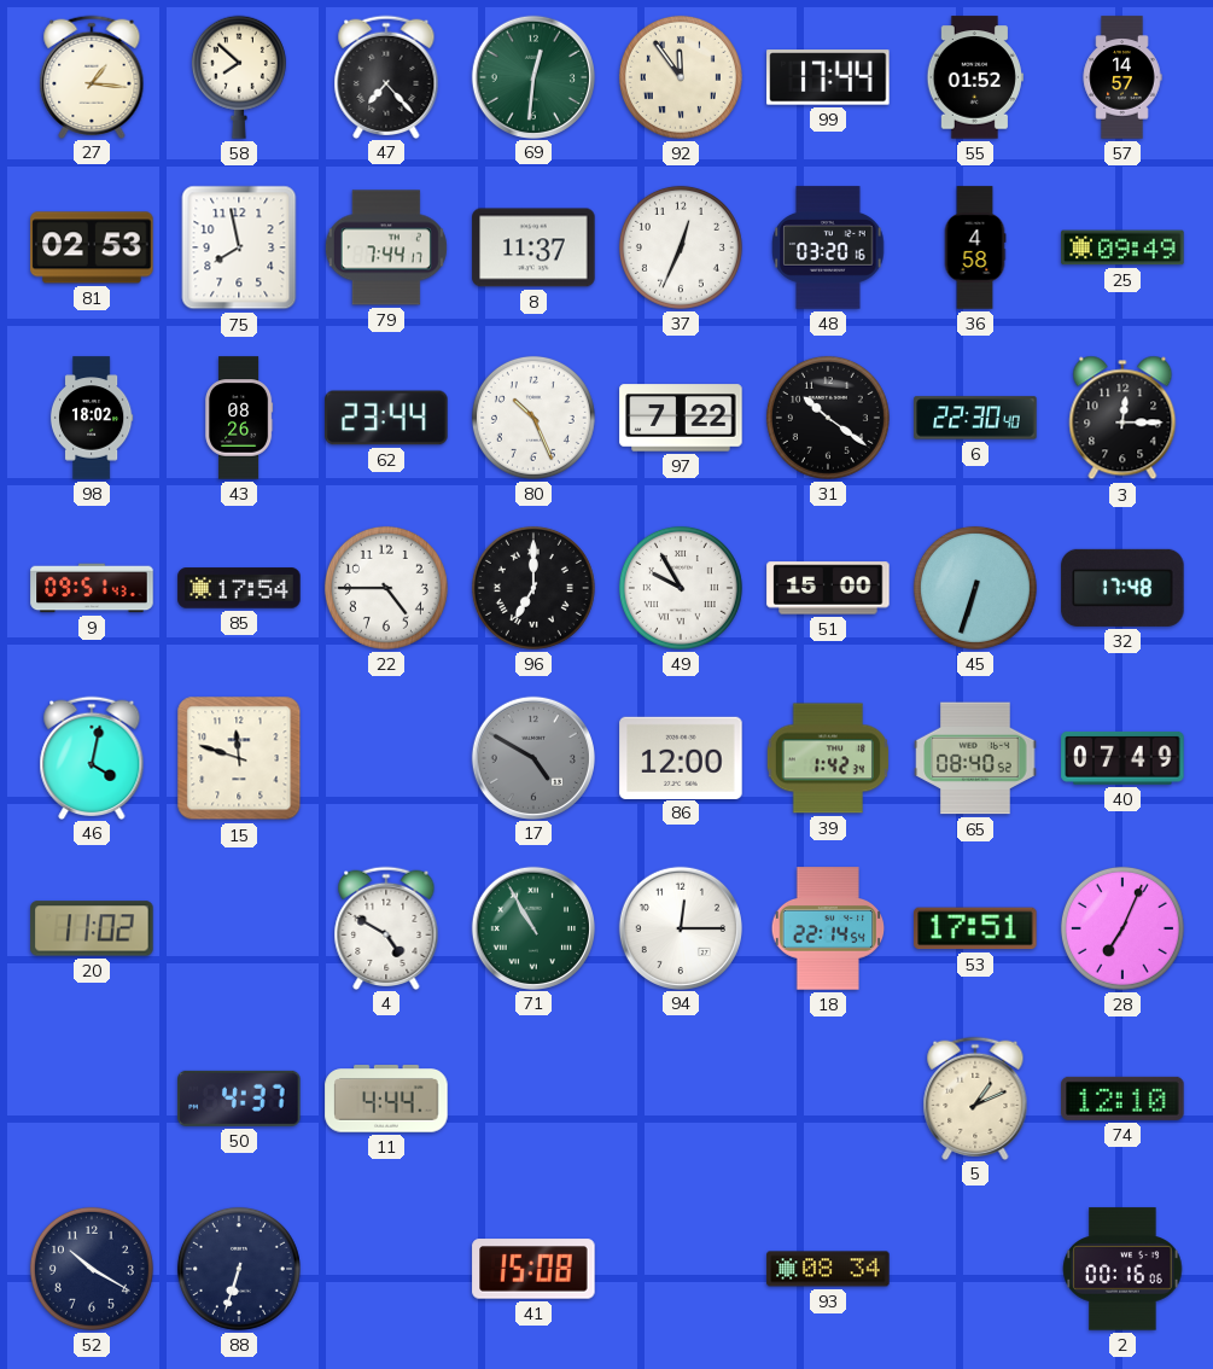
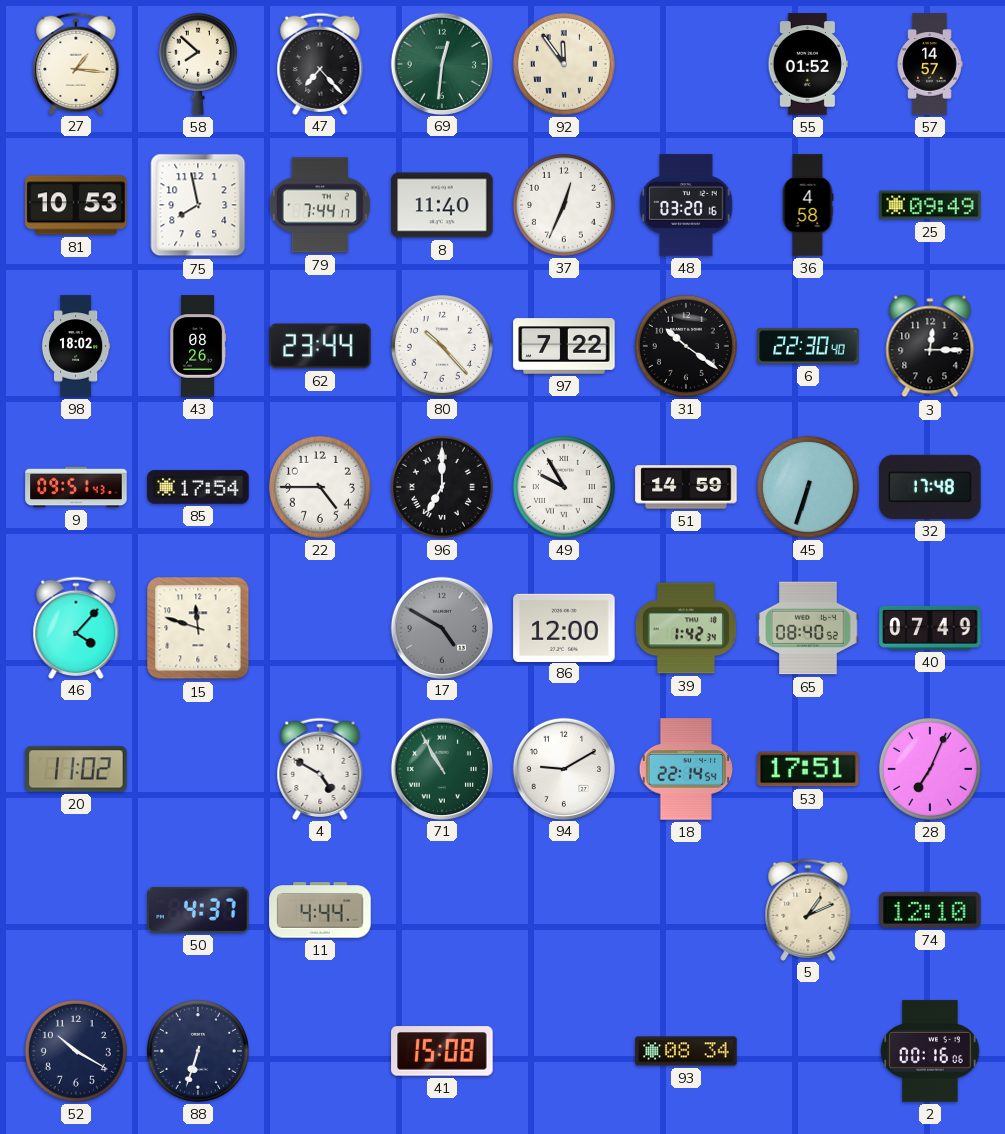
99: 17:44 -> none (828, 77)
81: 02:53 -> 10:53 (76, 205)
8: 11:37 -> 11:40 (442, 205)
80: 10:26 -> 10:23 (442, 346)
51: 15:00 -> 14:59 (686, 487)
46: 4:02 -> 4:07 (76, 627)
94: 12:15 -> 9:10 (564, 768)
